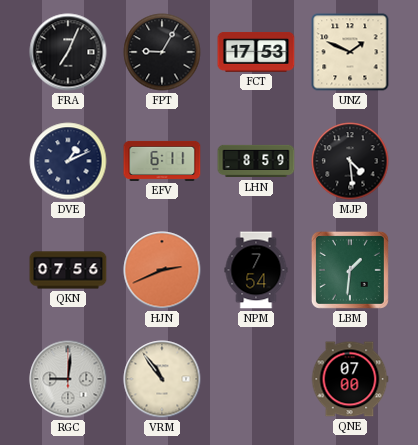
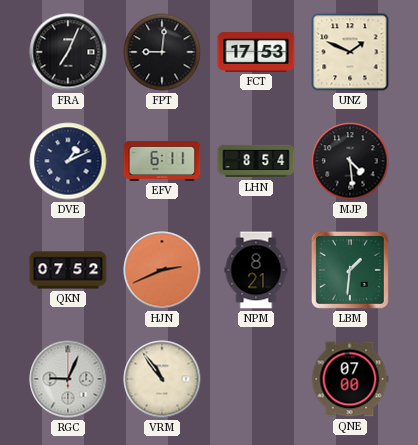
FPT: 9:05 -> 9:01 (162, 52)
LHN: 8:59 -> 8:54 (256, 161)
QKN: 07:56 -> 07:52 (68, 270)
NPM: 7:54 -> 8:21 (256, 270)
RGC: 9:01 -> 9:04 (68, 379)
